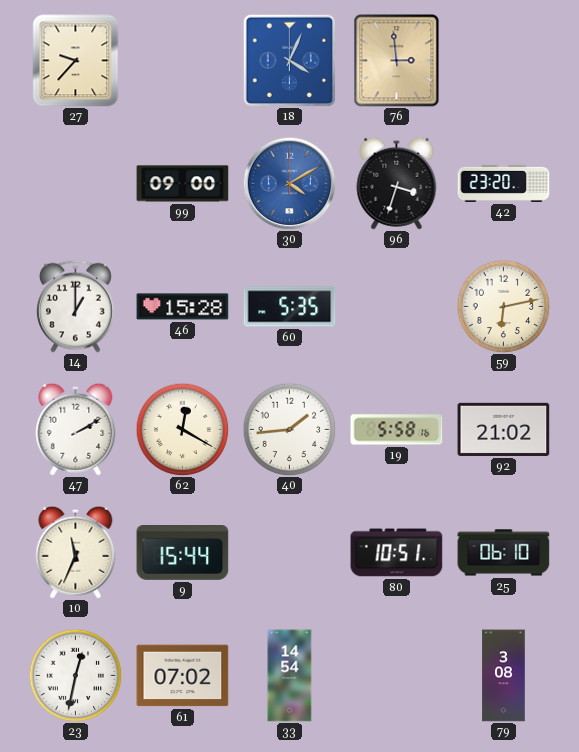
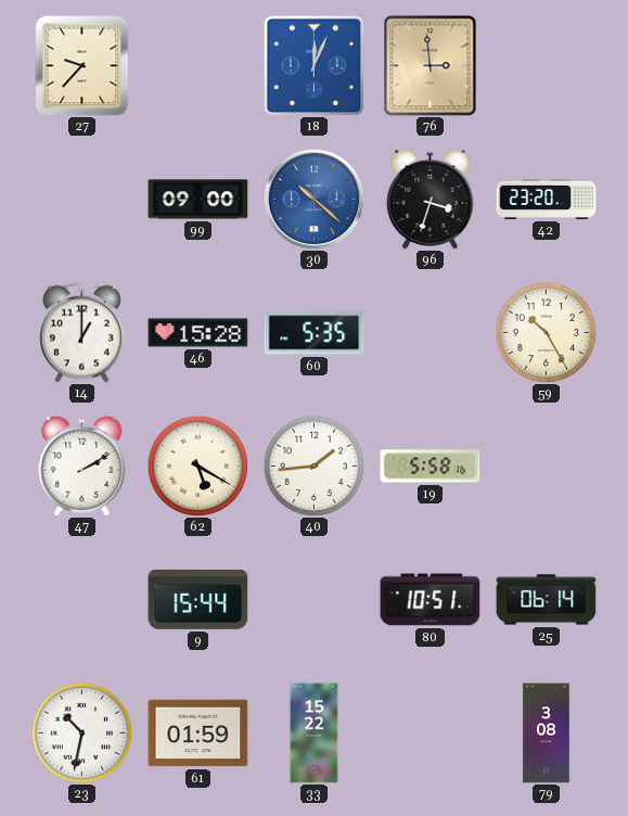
18: 4:04 -> 12:04 (313, 65)
30: 4:10 -> 10:22 (313, 199)
59: 6:13 -> 10:25 (546, 332)
62: 12:20 -> 5:20 (197, 466)
92: 21:02 -> none (504, 429)
10: 11:34 -> none (76, 552)
25: 06:10 -> 06:14 (547, 600)
23: 12:32 -> 10:32 (81, 732)
61: 07:02 -> 01:59 (198, 734)
33: 14:54 -> 15:22 (315, 734)
